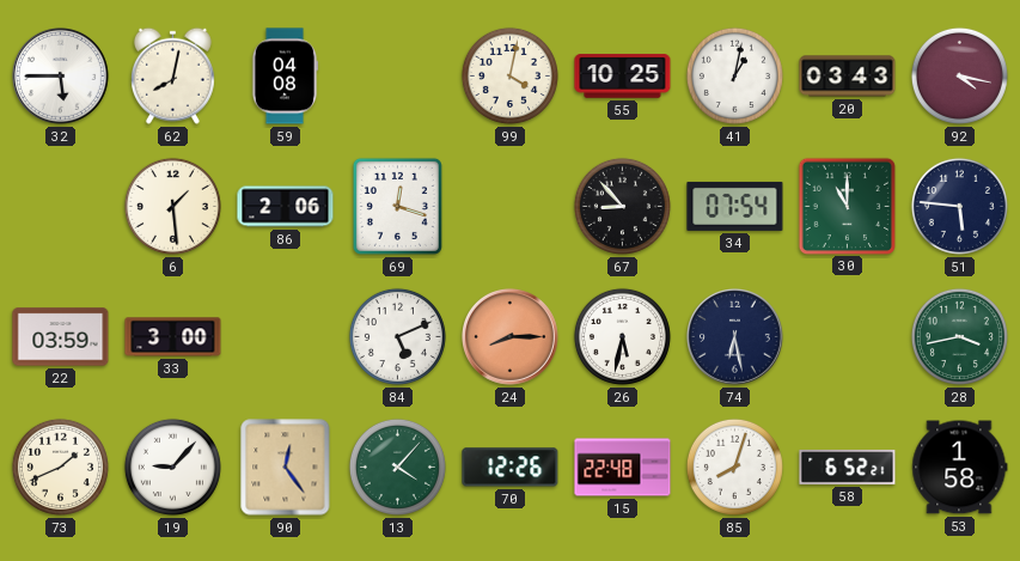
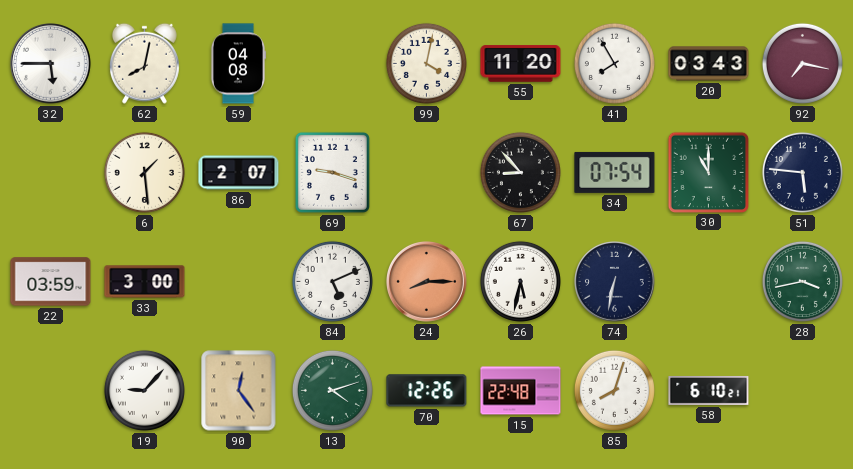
55: 10:25 -> 11:20 (521, 64)
41: 1:02 -> 7:55 (614, 63)
92: 4:17 -> 7:17 (802, 63)
86: 2:06 -> 2:07 (239, 173)
69: 12:18 -> 9:18 (332, 172)
74: 6:28 -> 6:32 (615, 282)
73: 1:41 -> none (60, 467)
13: 4:07 -> 4:12 (332, 390)
58: 6:52 -> 6:10 (709, 390)
53: 1:58 -> none (960, 468)
